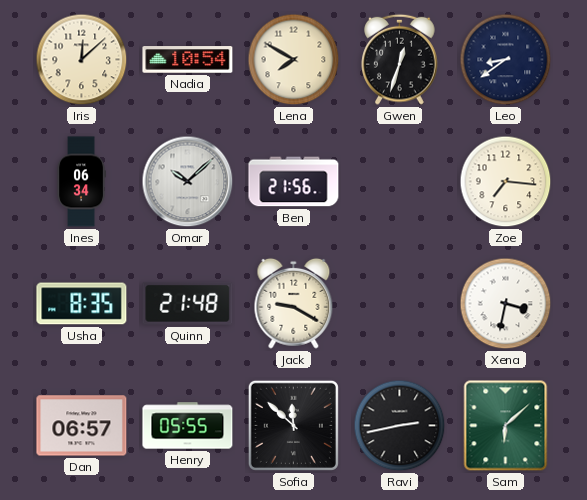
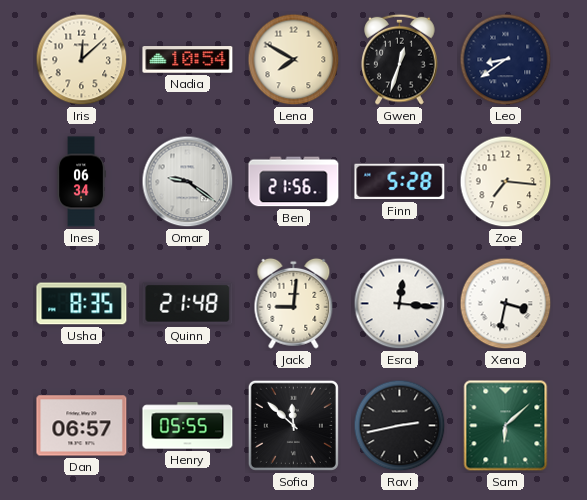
Omar: 10:08 -> 9:21 (188, 182)
Finn: none -> 5:28 (400, 182)
Jack: 9:20 -> 9:01 (294, 303)
Esra: none -> 12:16 (400, 304)
